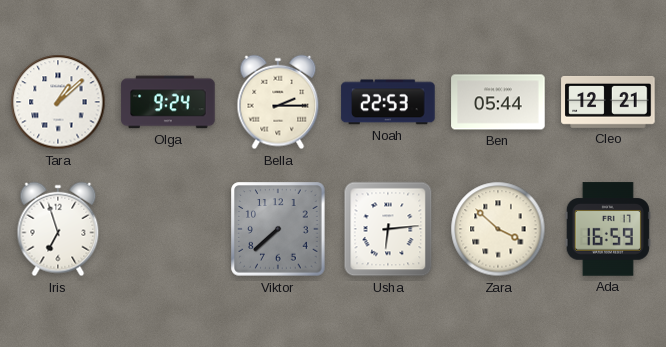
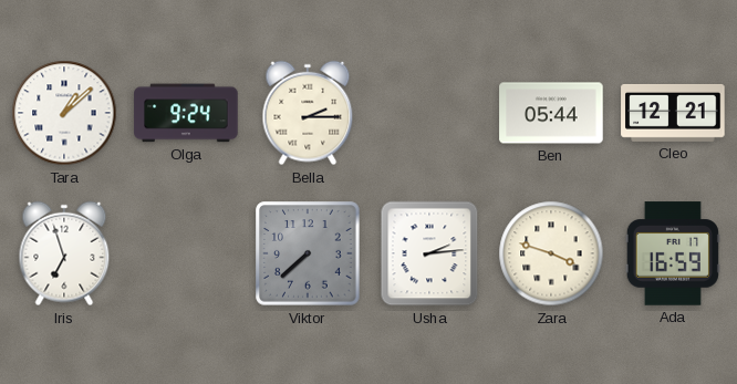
Noah: 22:53 -> none (388, 102)
Usha: 6:14 -> 2:14 (429, 253)
Zara: 3:52 -> 3:48 (551, 253)
